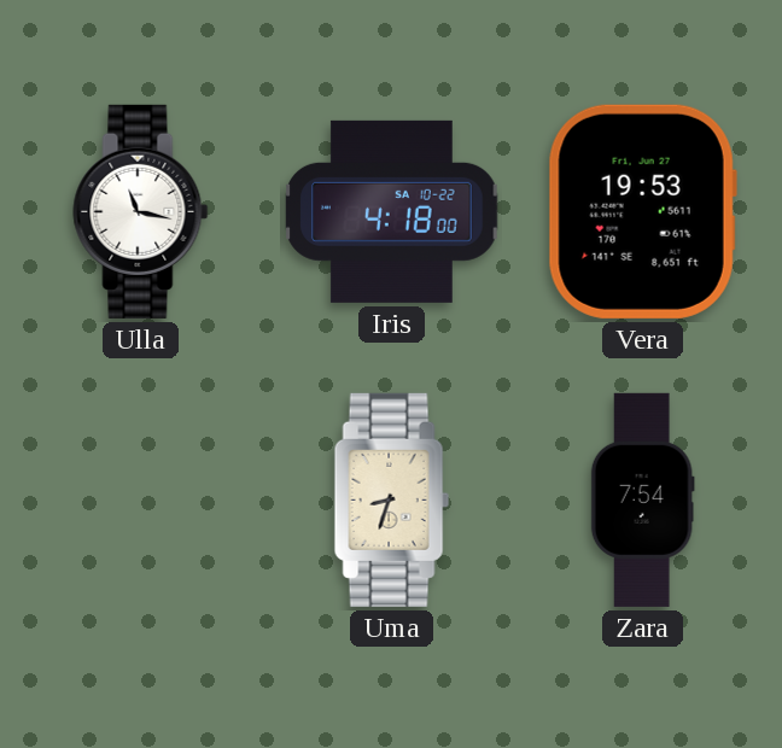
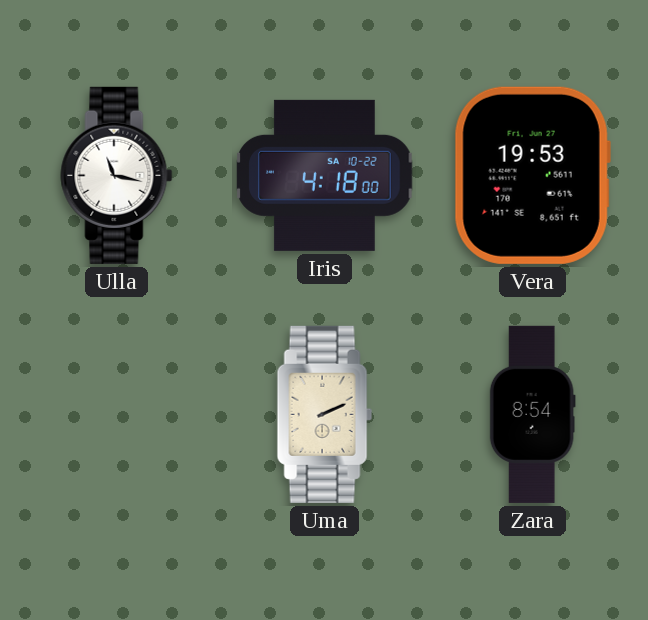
Uma: 8:33 -> 2:11 (324, 414)
Zara: 7:54 -> 8:54 (532, 414)
